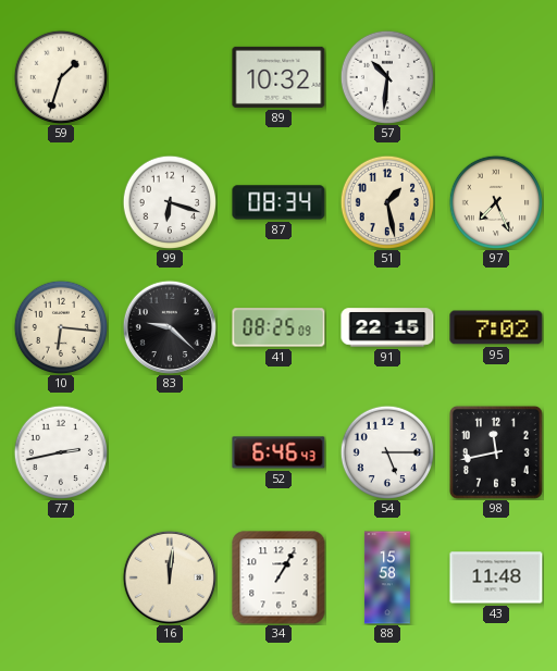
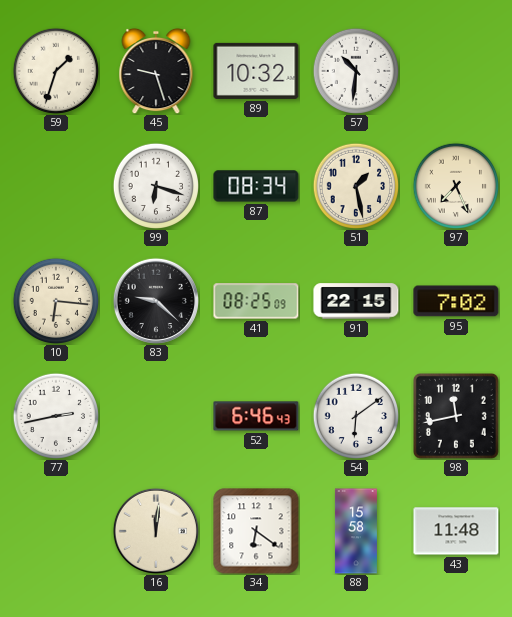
45: none -> 9:27 (156, 71)
54: 5:15 -> 6:09 (355, 415)
34: 1:05 -> 6:21 (256, 531)
